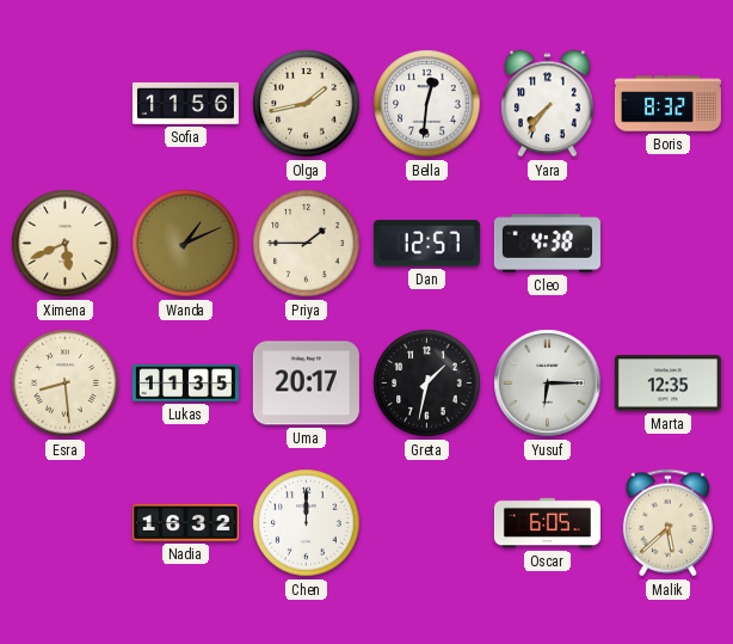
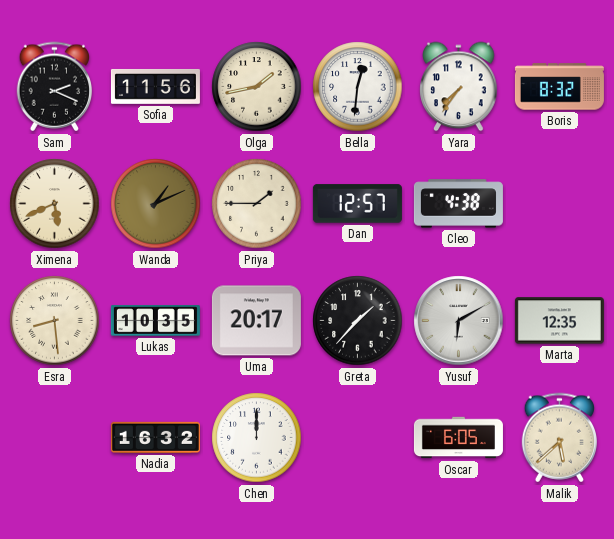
Sam: none -> 2:19 (54, 87)
Lukas: 11:35 -> 10:35 (155, 321)
Greta: 1:32 -> 1:37 (358, 321)
Yusuf: 6:15 -> 6:10 (459, 321)
